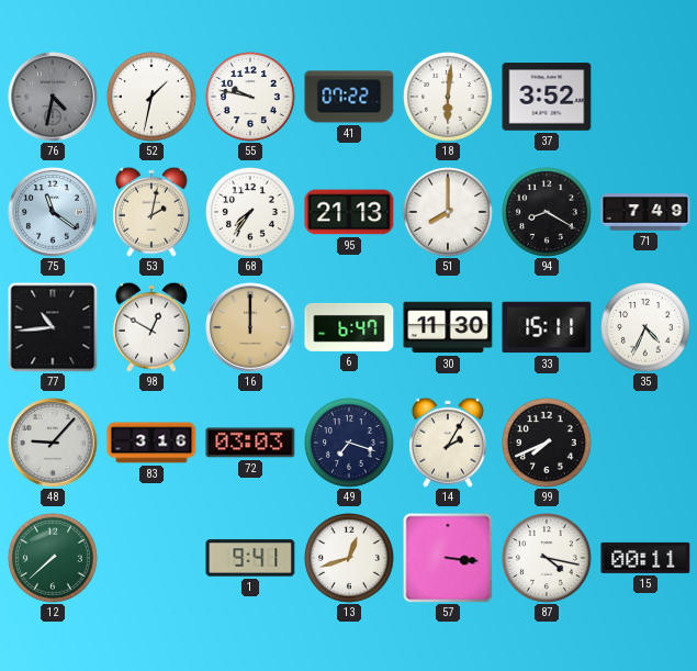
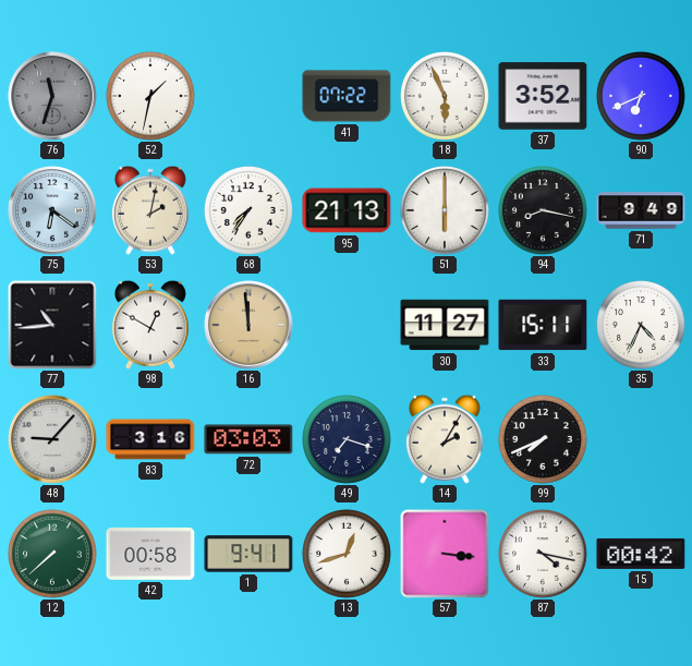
76: 4:32 -> 11:33 (52, 96)
55: 9:47 -> none (251, 98)
18: 6:01 -> 5:56 (446, 97)
90: none -> 6:41 (642, 97)
75: 11:21 -> 6:21 (52, 210)
51: 8:00 -> 6:00 (446, 211)
94: 8:20 -> 8:17 (544, 211)
71: 7:49 -> 9:49 (641, 210)
16: 12:00 -> 11:59 (248, 325)
6: 6:47 -> none (349, 327)
30: 11:30 -> 11:27 (445, 325)
42: none -> 00:58 (150, 554)
15: 00:11 -> 00:42 (641, 554)
